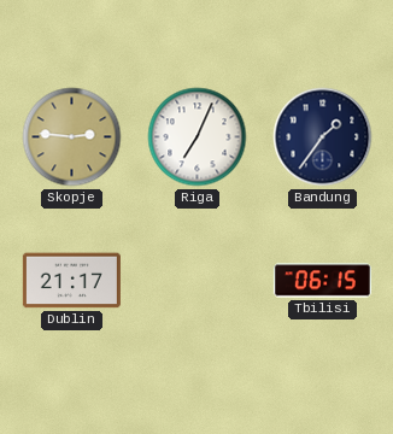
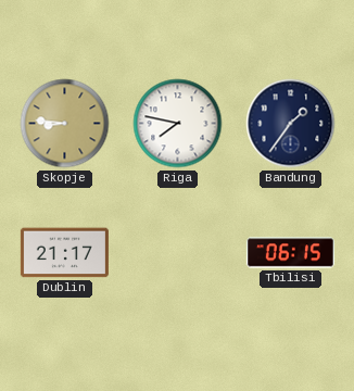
Skopje: 2:46 -> 8:46 (65, 124)
Riga: 7:04 -> 7:47 (178, 124)
